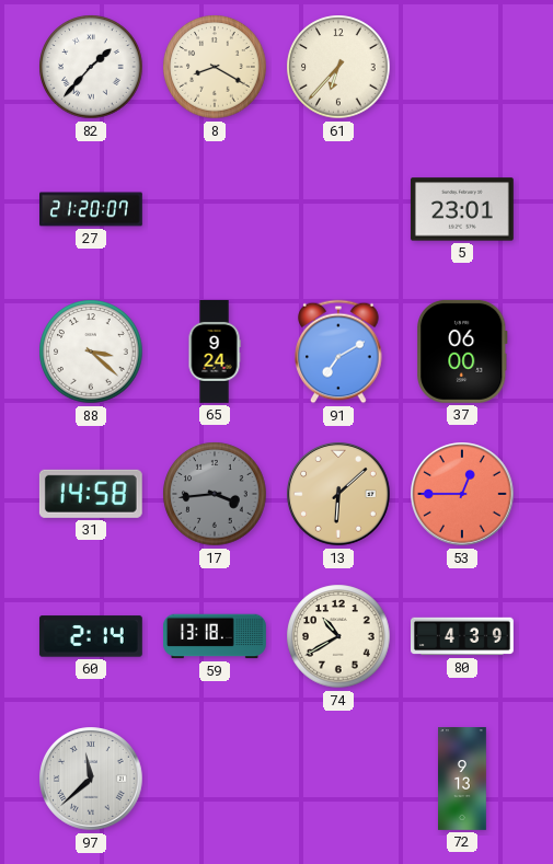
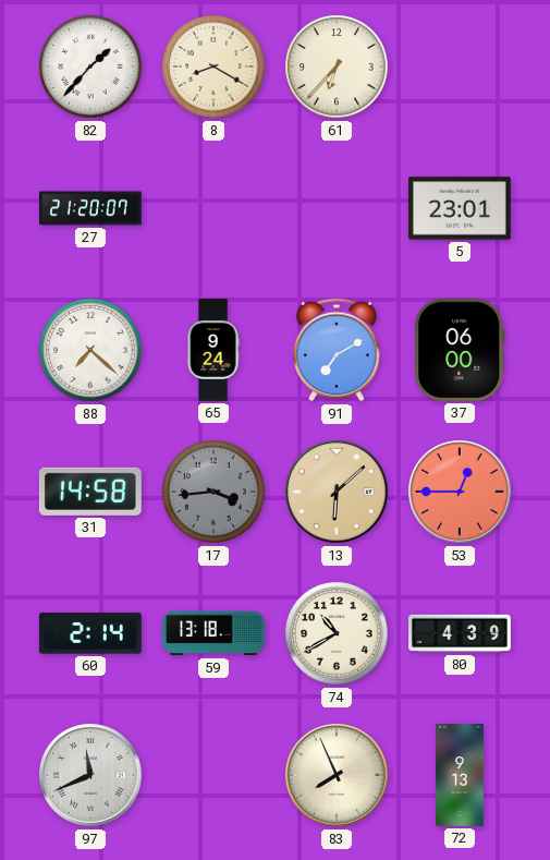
88: 3:22 -> 7:22 (90, 350)
97: 11:38 -> 11:41 (91, 776)
83: none -> 7:56 (338, 776)
